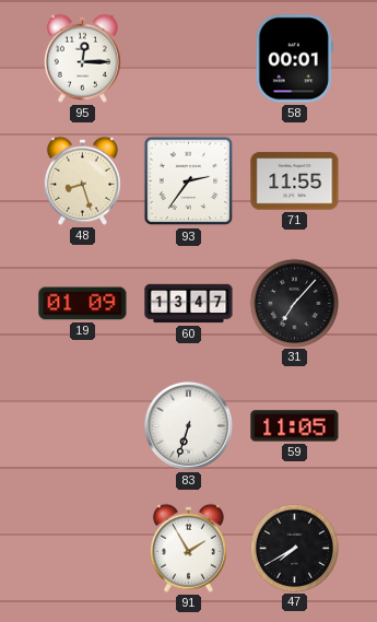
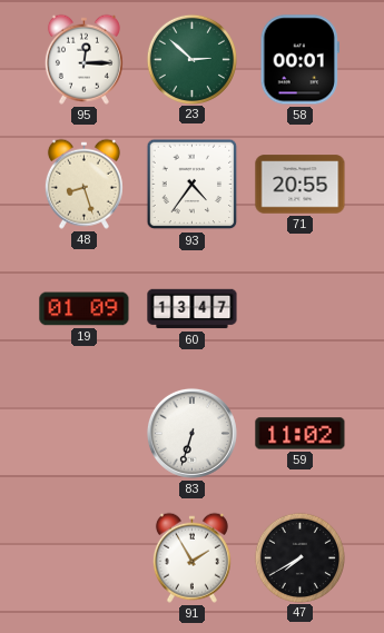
23: none -> 2:52 (191, 59)
93: 2:36 -> 4:36 (193, 185)
71: 11:55 -> 20:55 (301, 185)
31: 7:07 -> none (294, 303)
59: 11:05 -> 11:02 (301, 434)
